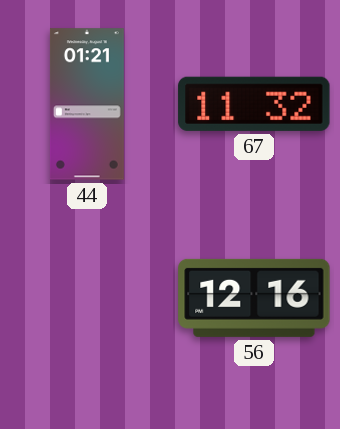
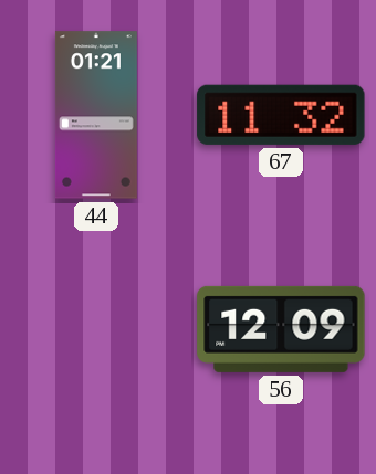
56: 12:16 -> 12:09 (281, 329)
